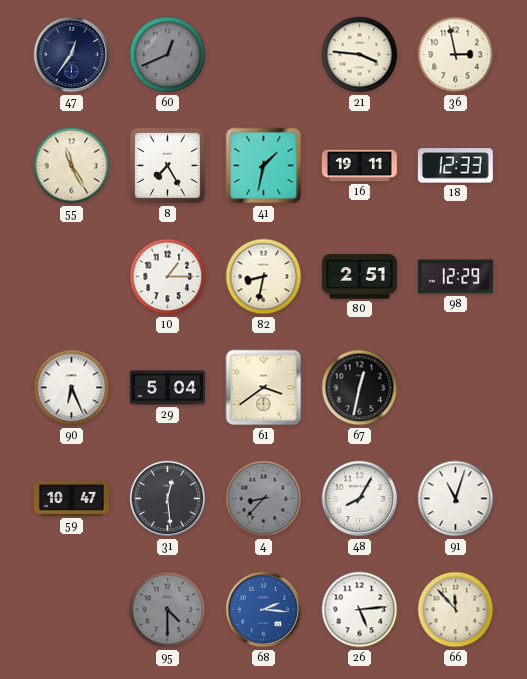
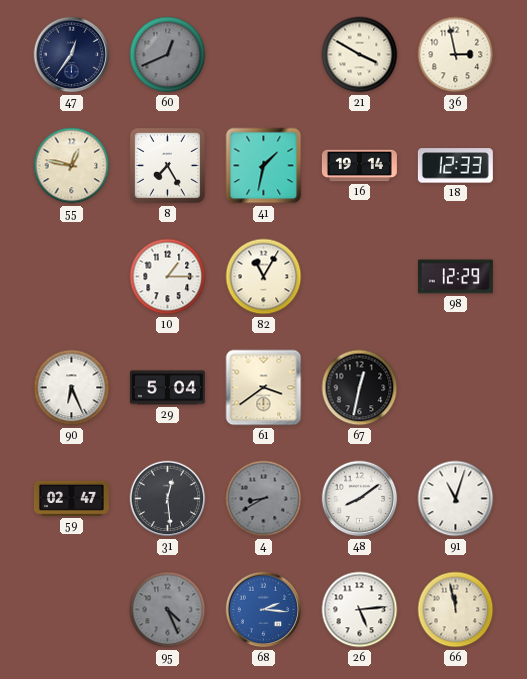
21: 3:46 -> 3:50 (360, 55)
55: 11:25 -> 12:47 (72, 166)
16: 19:11 -> 19:14 (359, 166)
82: 8:32 -> 11:05 (264, 277)
80: 2:51 -> none (359, 277)
59: 10:47 -> 02:47 (71, 498)
4: 8:37 -> 8:40 (264, 499)
48: 8:05 -> 8:09 (360, 499)
95: 4:30 -> 4:26 (168, 610)
66: 11:53 -> 11:58 (456, 610)
